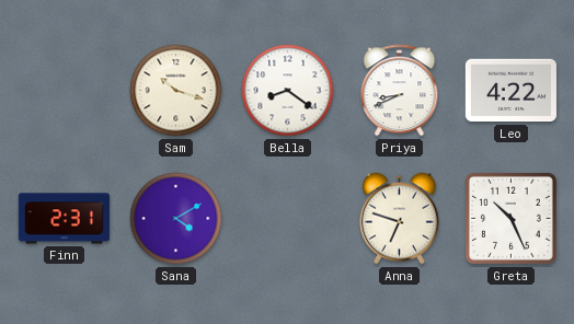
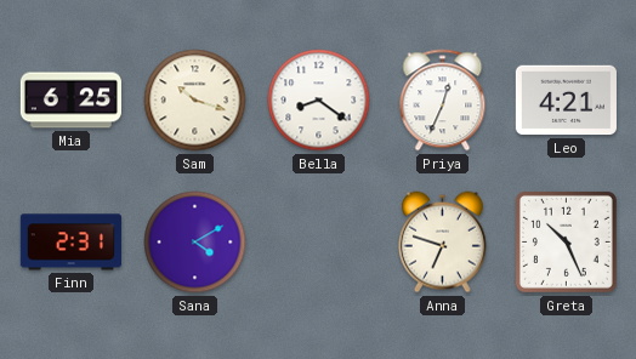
Mia: none -> 6:25 (70, 101)
Priya: 8:41 -> 12:34 (443, 101)
Leo: 4:22 -> 4:21 (566, 101)
